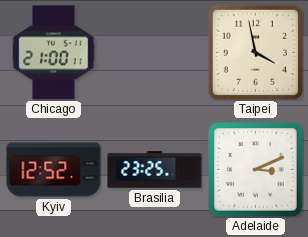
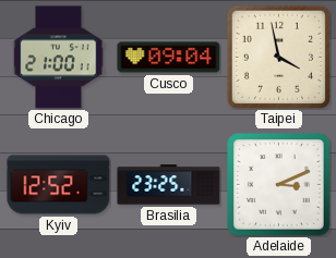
Cusco: none -> 09:04 (169, 58)
